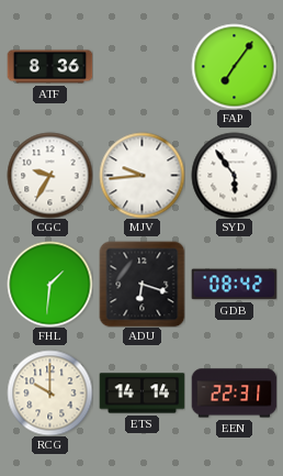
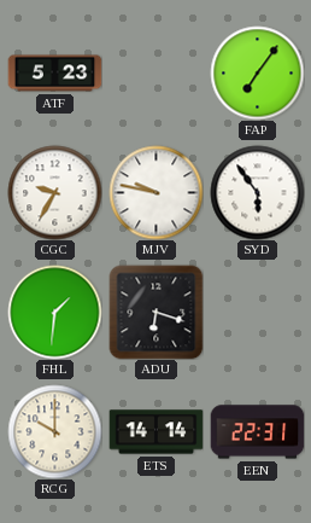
ATF: 8:36 -> 5:23 (54, 74)
MJV: 9:44 -> 9:47 (155, 192)
GDB: 08:42 -> none (234, 285)
